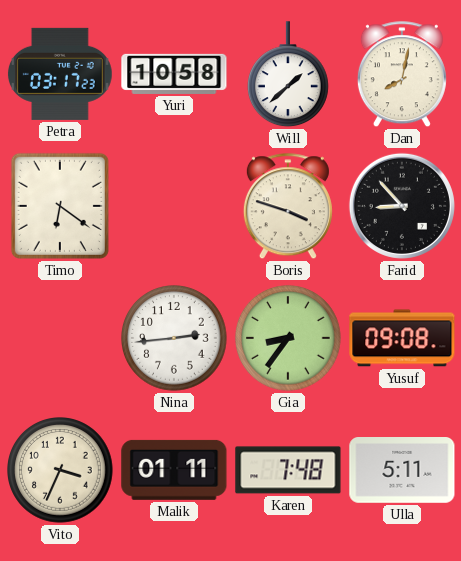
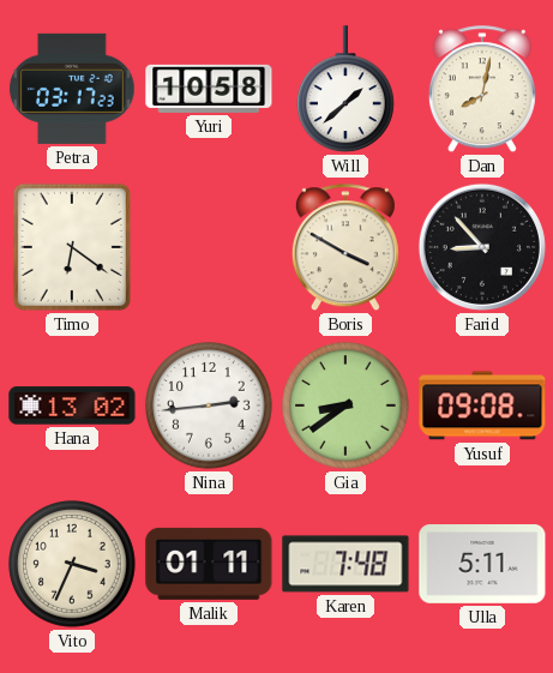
Boris: 3:48 -> 3:50 (345, 248)
Hana: none -> 13:02 (72, 405)
Gia: 8:36 -> 8:39 (347, 407)
